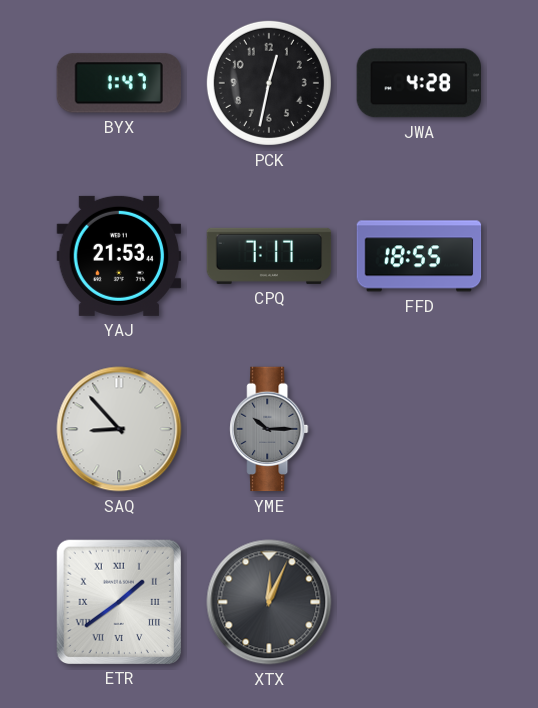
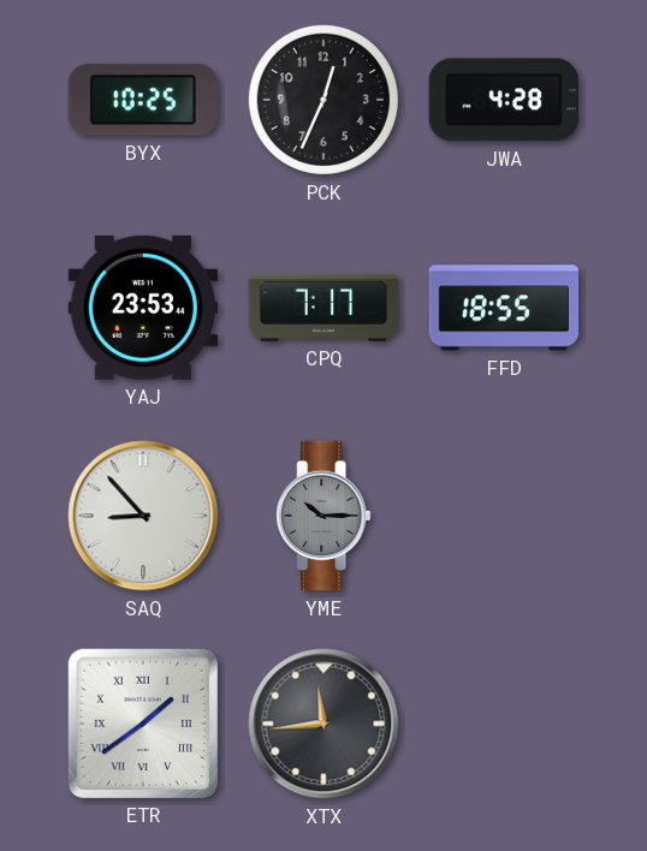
BYX: 1:47 -> 10:25 (142, 100)
PCK: 12:32 -> 12:34 (323, 100)
YAJ: 21:53 -> 23:53 (143, 308)
XTX: 12:04 -> 11:44 (323, 724)
